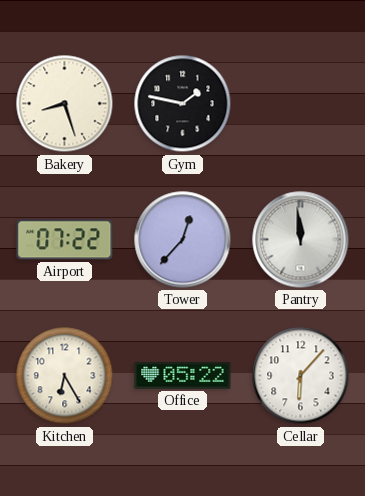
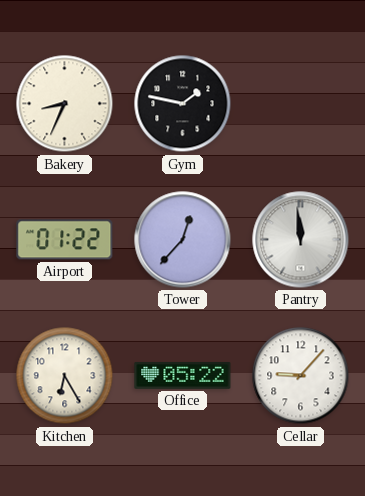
Bakery: 8:27 -> 8:34 (65, 104)
Airport: 07:22 -> 01:22 (65, 240)
Cellar: 6:07 -> 9:07 (301, 376)
